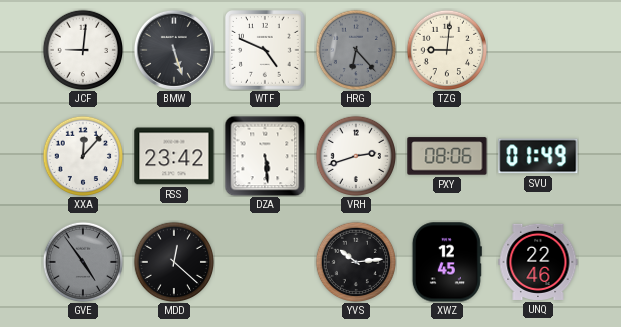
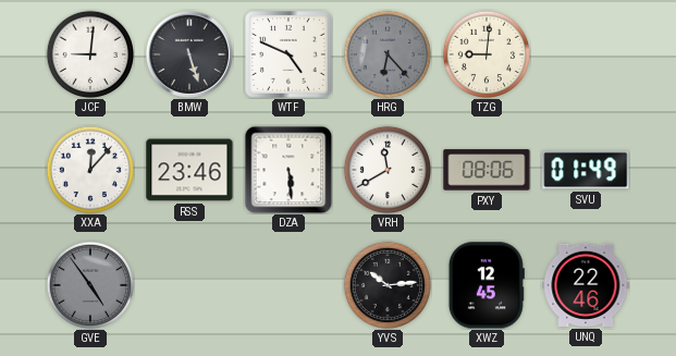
RSS: 23:42 -> 23:46 (189, 170)
VRH: 2:42 -> 11:40 (386, 169)
MDD: 12:22 -> none (173, 261)
